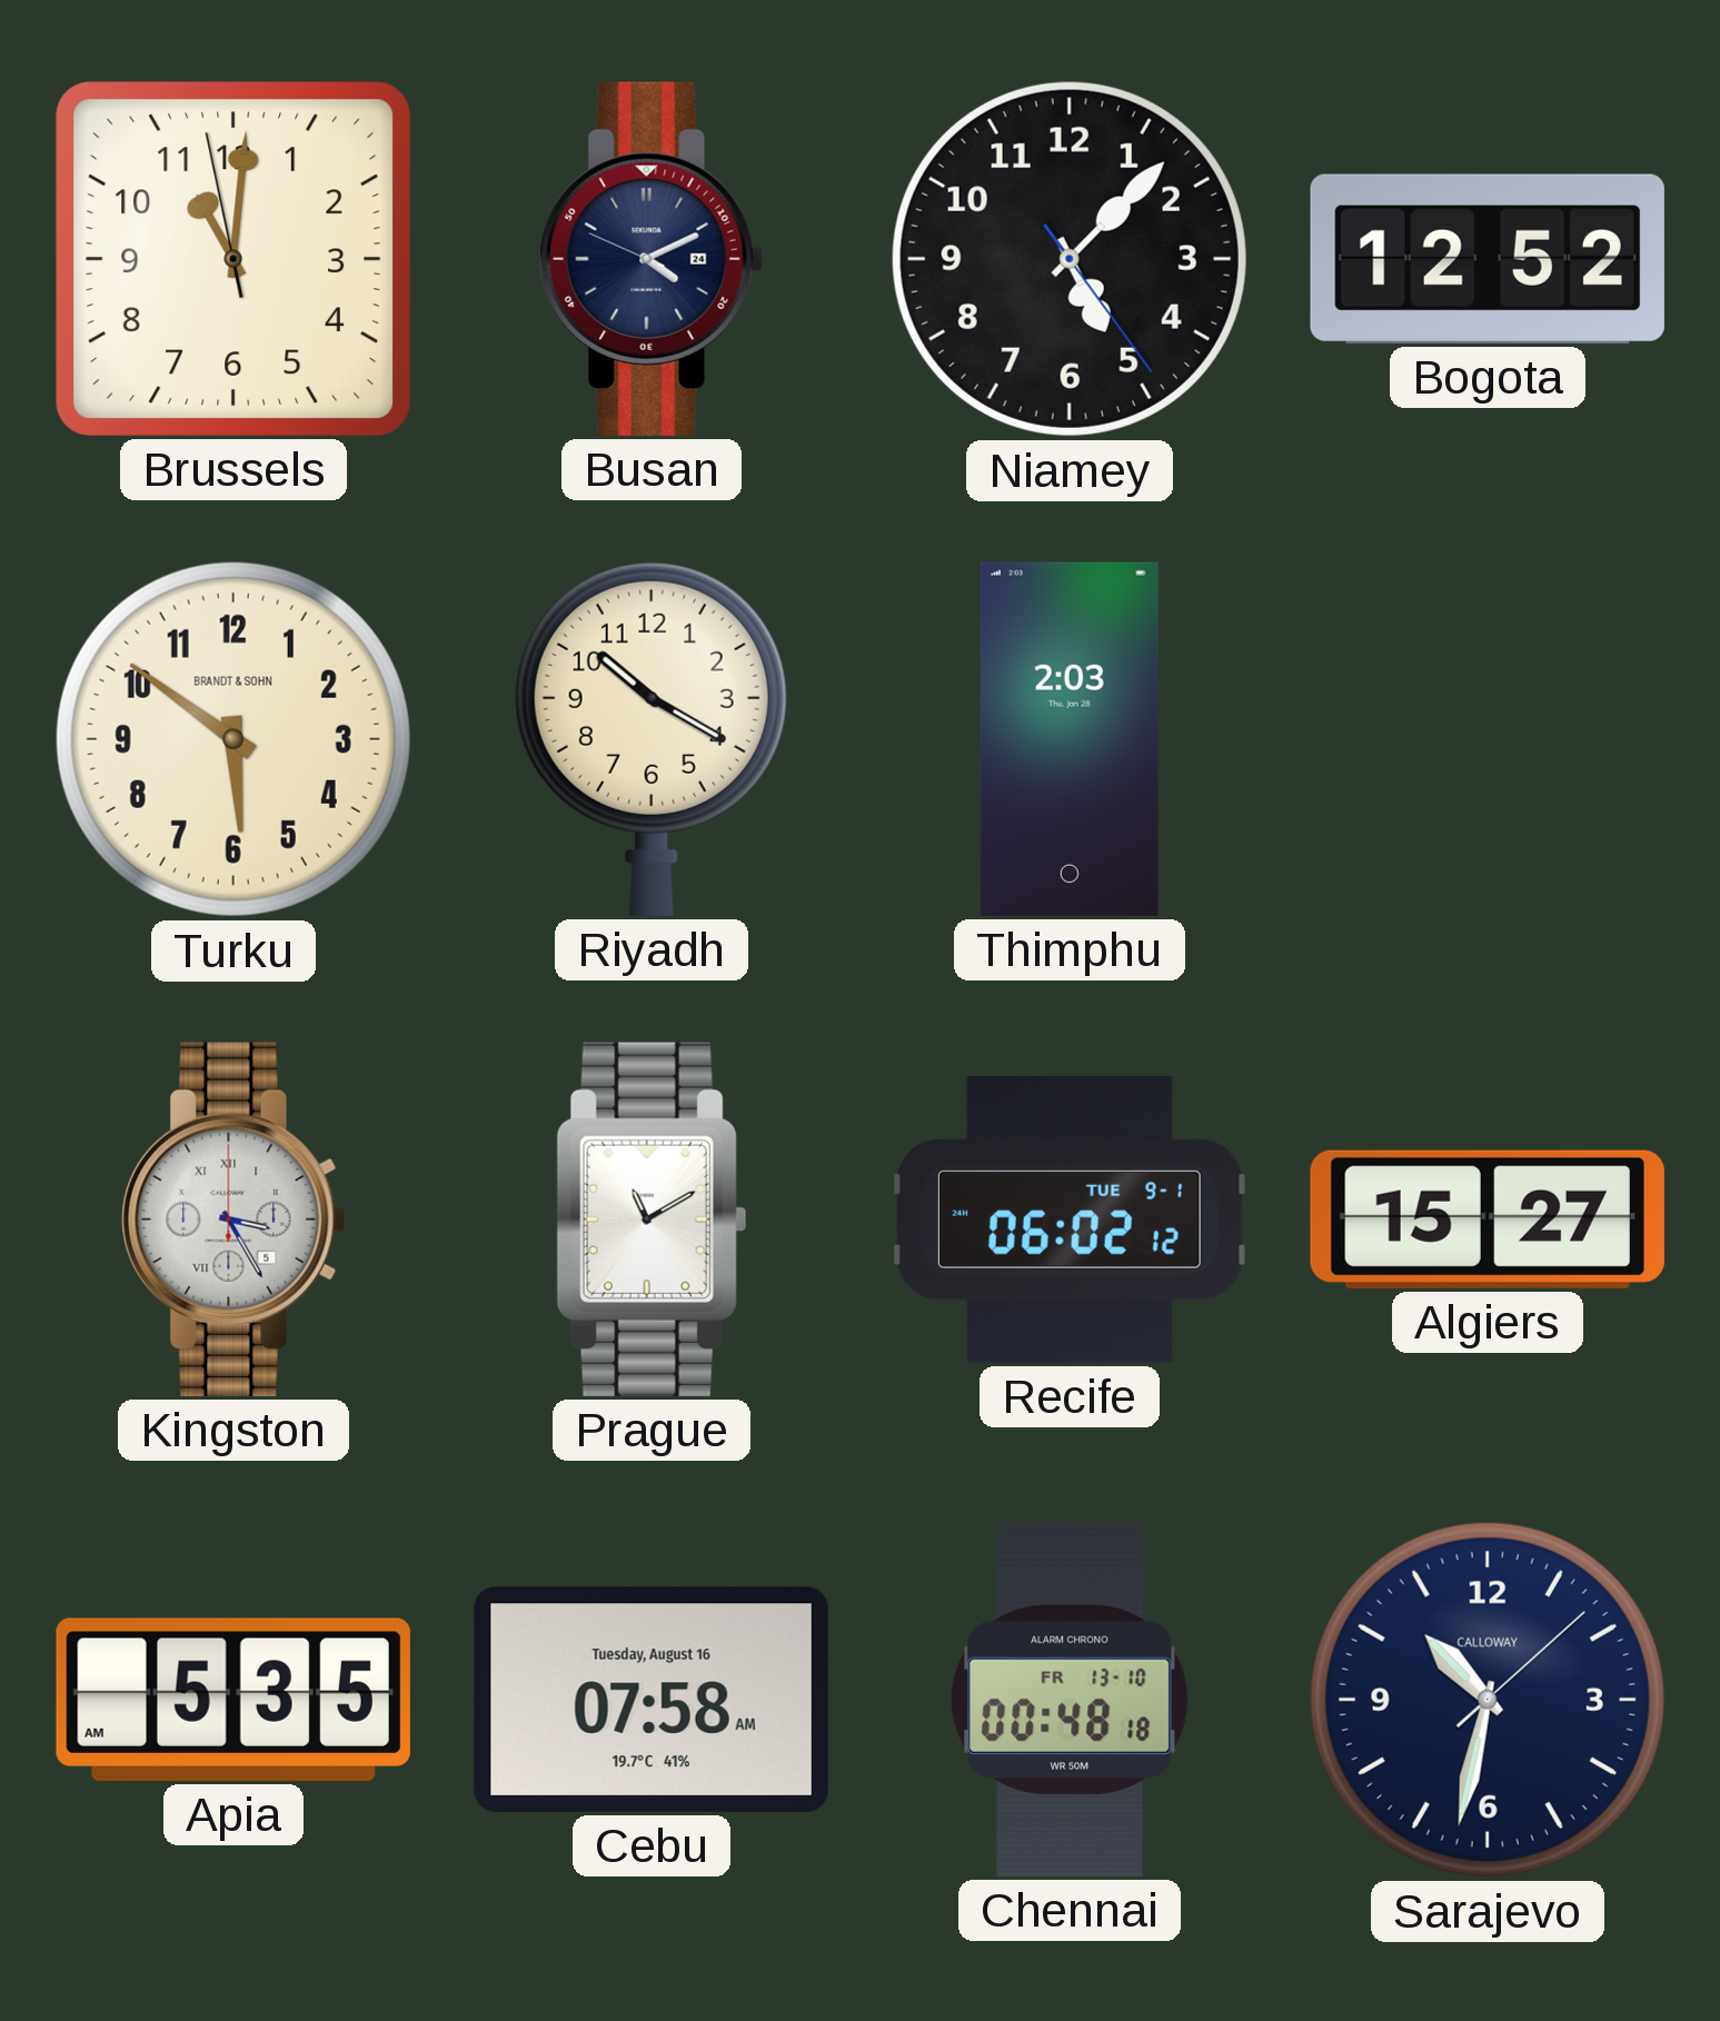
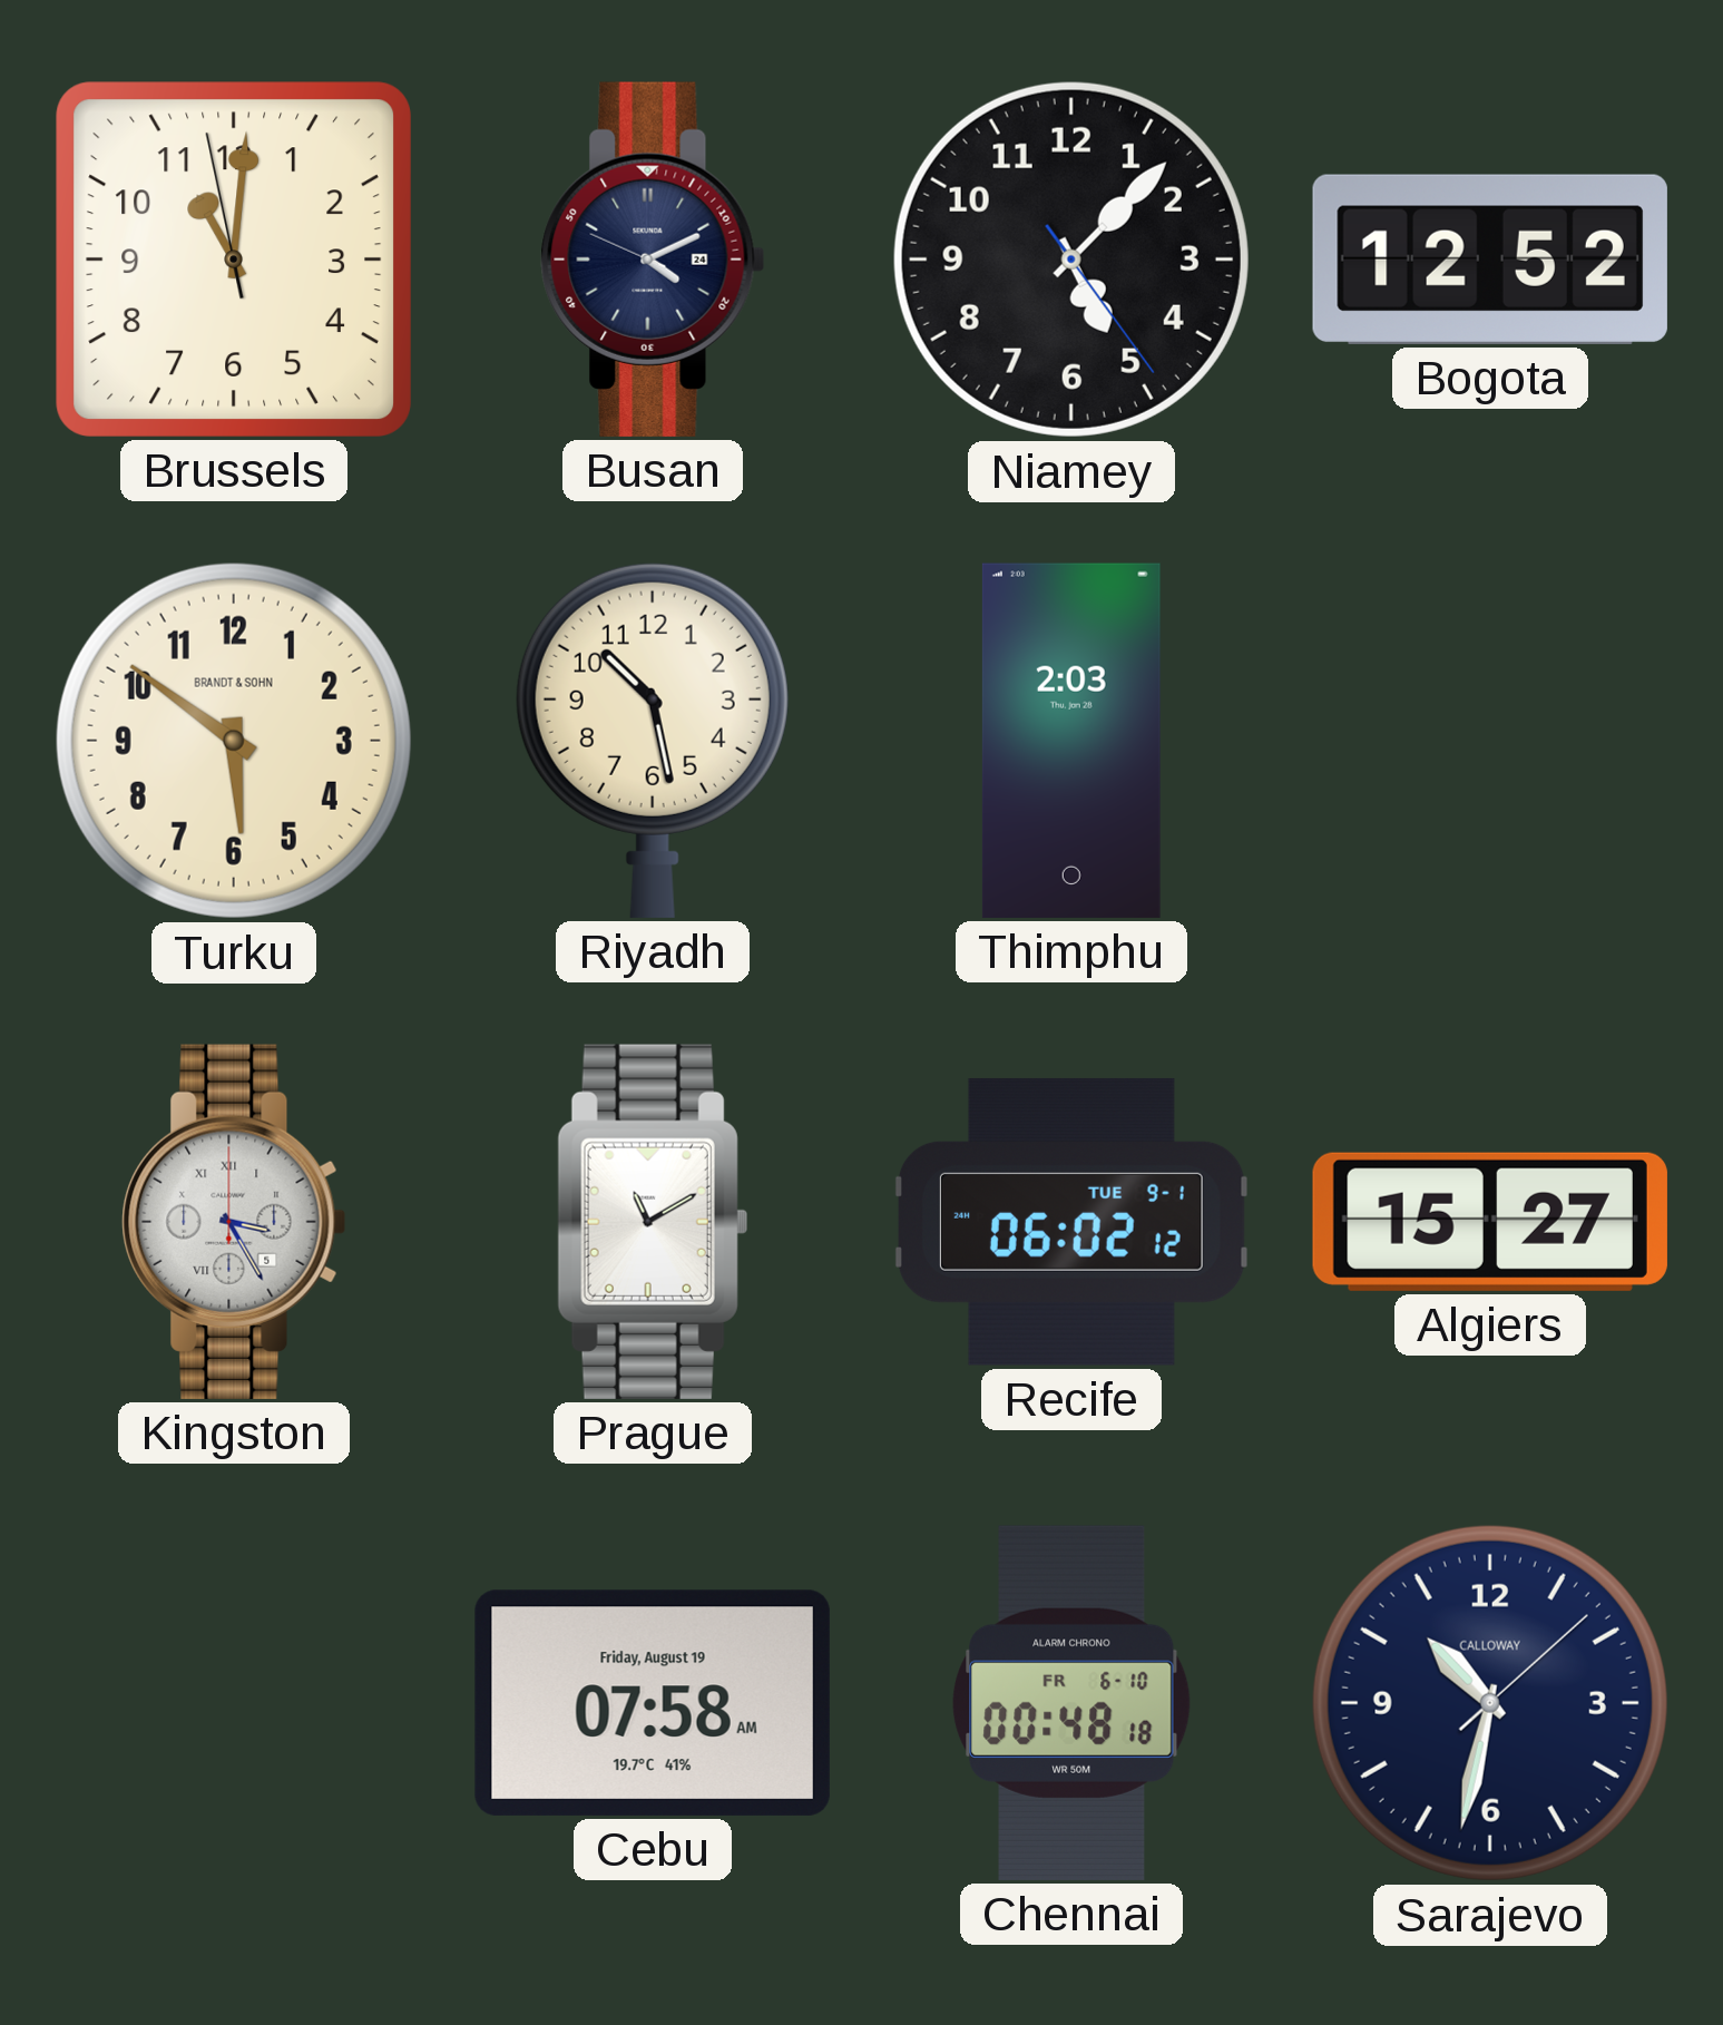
Riyadh: 10:20 -> 10:28 (653, 740)
Apia: 5:35 -> none (233, 1700)
Cebu date: Tuesday, August 16 -> Friday, August 19 (653, 1703)
Chennai date: FR 13-10 -> FR 6-10 (1073, 1703)
